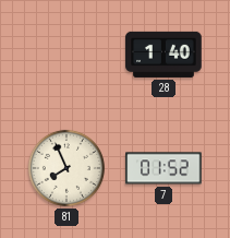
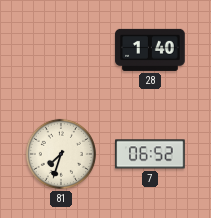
81: 7:56 -> 7:33 (61, 154)
7: 01:52 -> 06:52 (150, 154)
